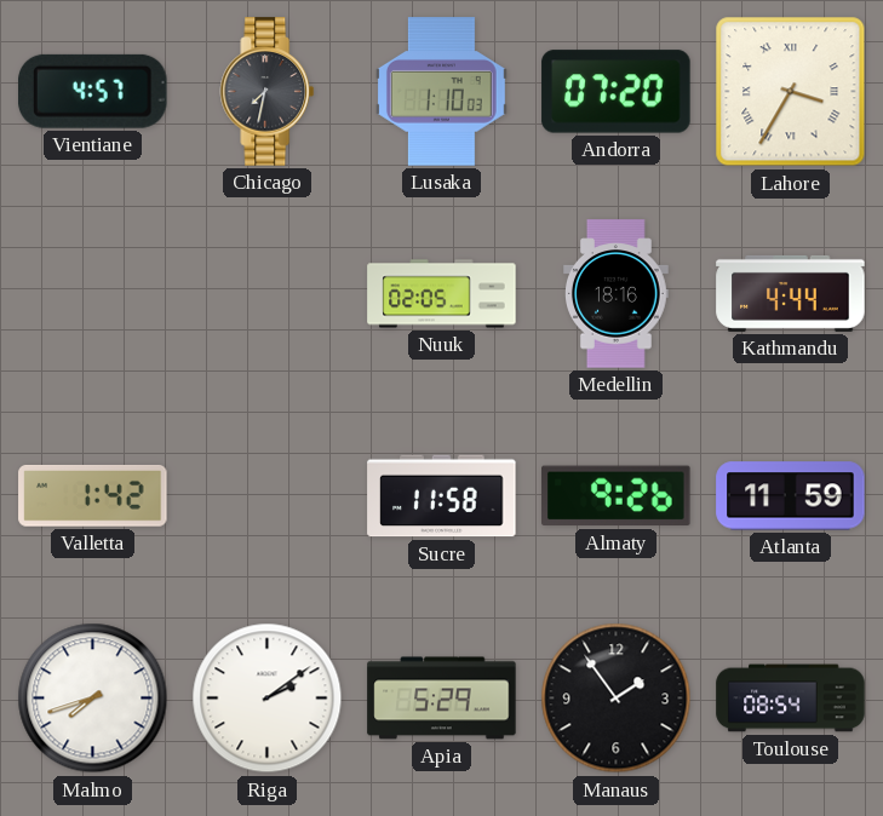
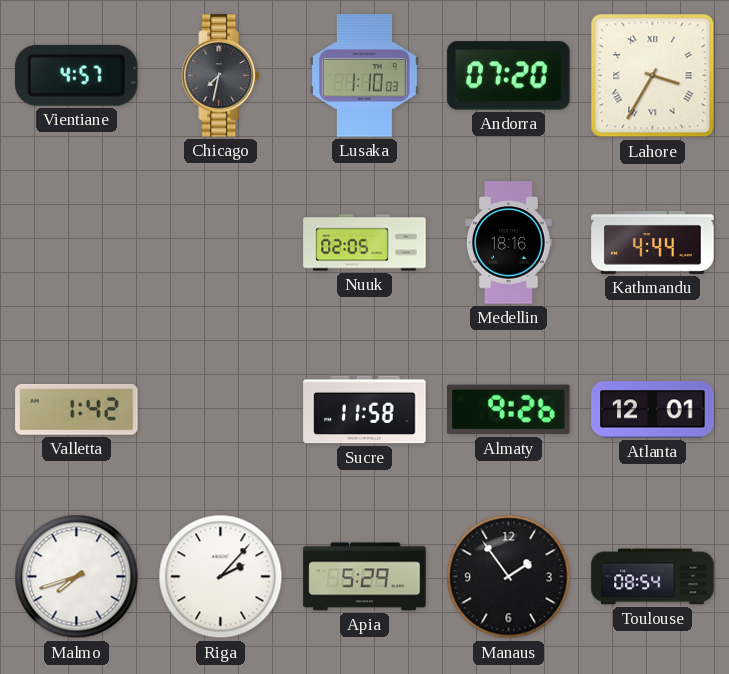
Atlanta: 11:59 -> 12:01 (653, 410)
Riga: 2:09 -> 2:07 (221, 577)
